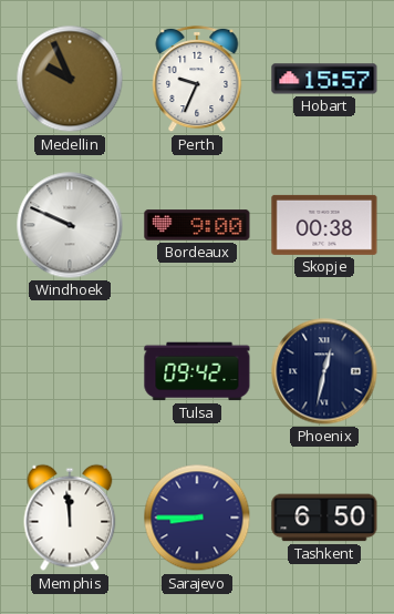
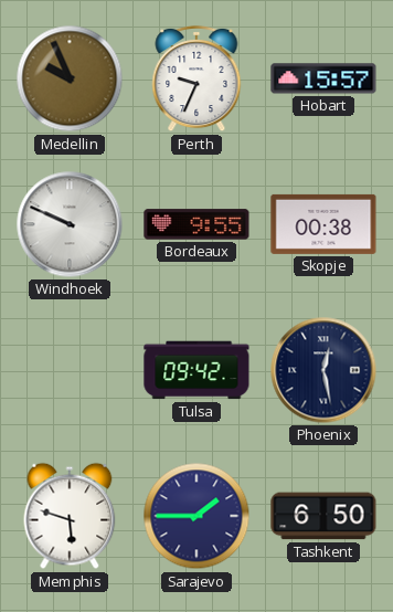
Bordeaux: 9:00 -> 9:55 (197, 224)
Phoenix: 12:32 -> 12:28 (323, 370)
Memphis: 11:59 -> 5:48 (70, 516)
Sarajevo: 8:45 -> 1:45 (197, 516)
